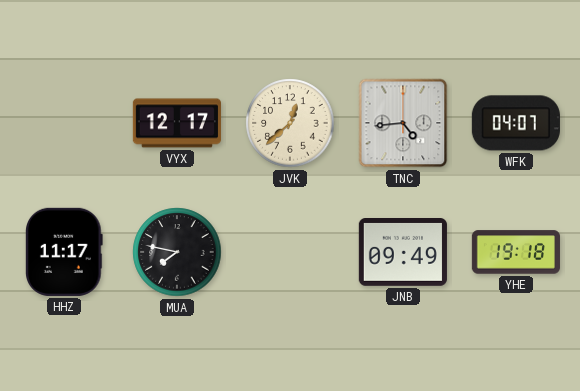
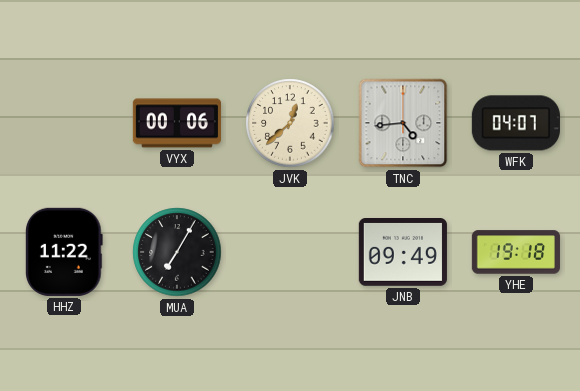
VYX: 12:17 -> 00:06 (177, 123)
HHZ: 11:17 -> 11:22 (65, 252)
MUA: 7:47 -> 7:05 (177, 252)
